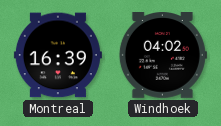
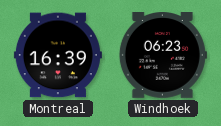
Windhoek: 04:02 -> 06:23 (163, 56)
